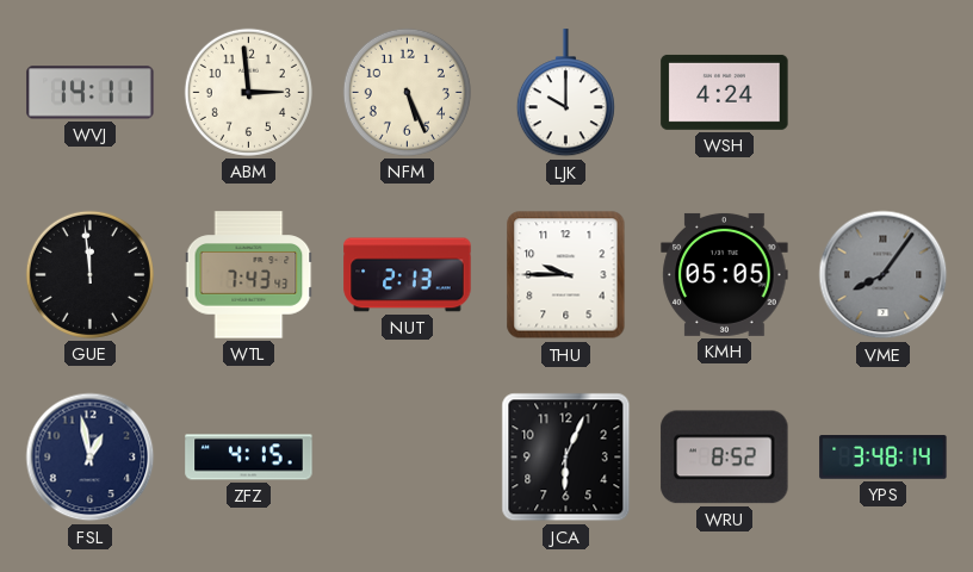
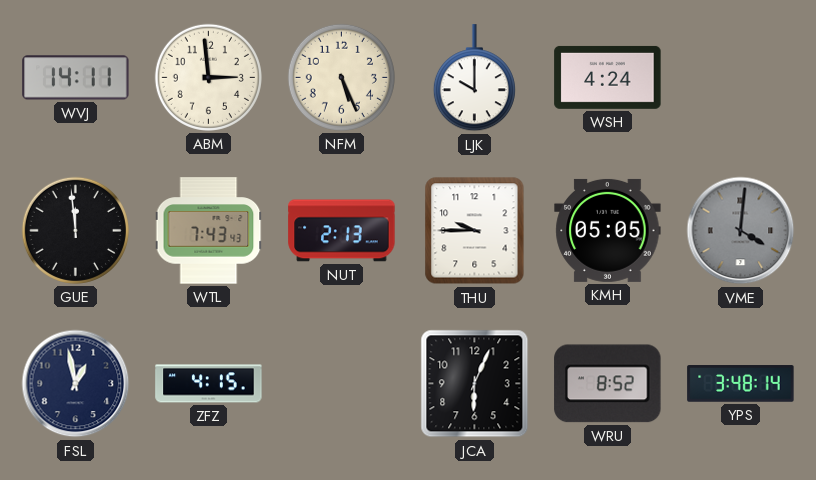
VME: 8:06 -> 4:01 (741, 231)
